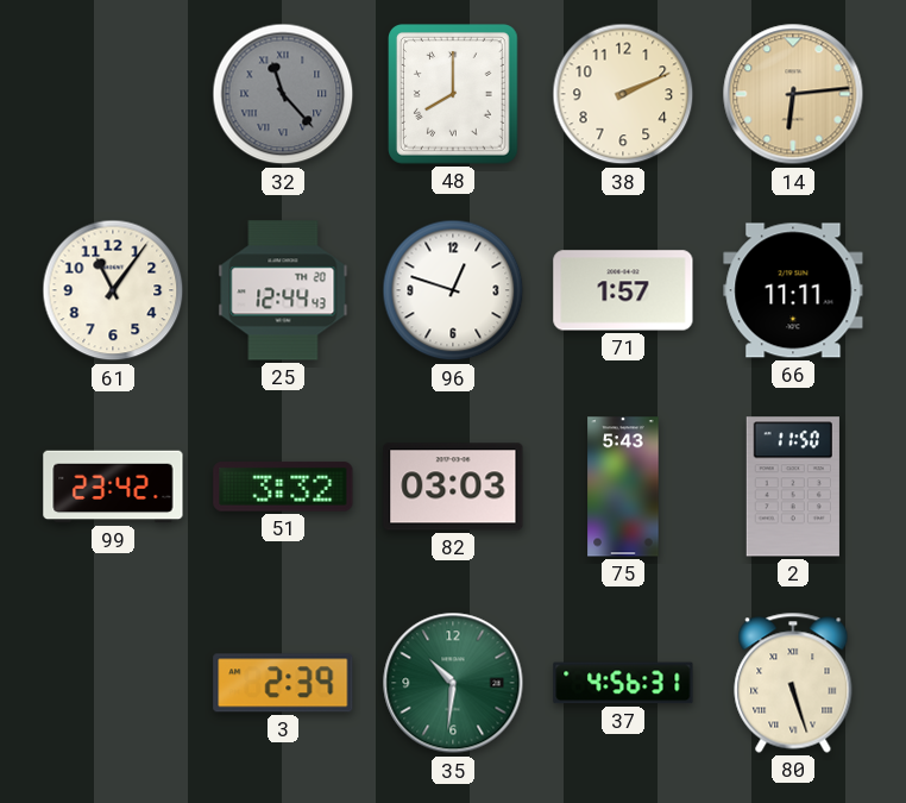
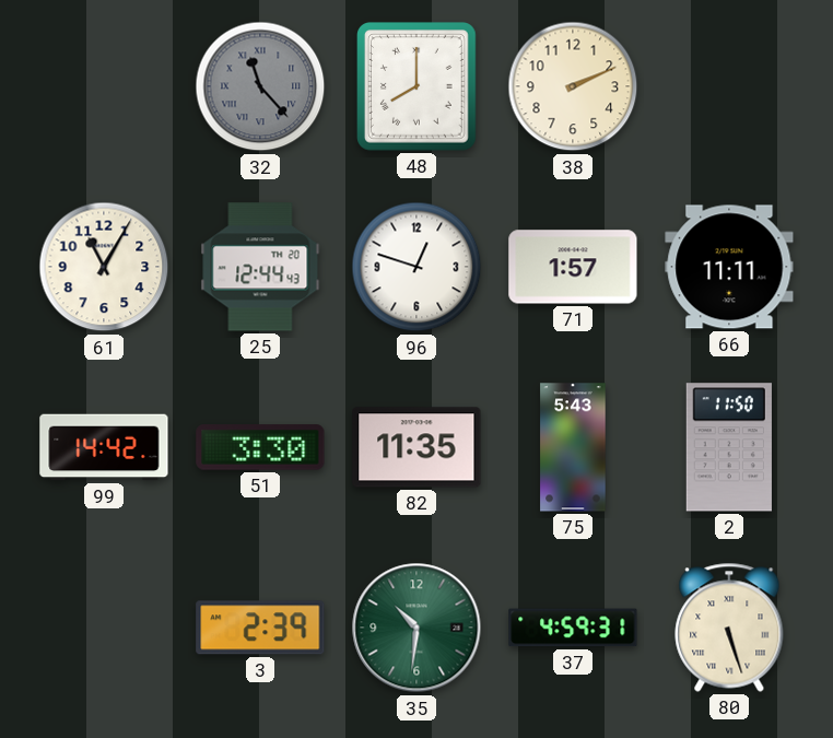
14: 6:14 -> none (793, 94)
61: 11:06 -> 11:05 (104, 267)
99: 23:42 -> 14:42 (104, 447)
51: 3:32 -> 3:30 (260, 447)
82: 03:03 -> 11:35 (416, 447)
37: 4:56 -> 4:59 (573, 628)
